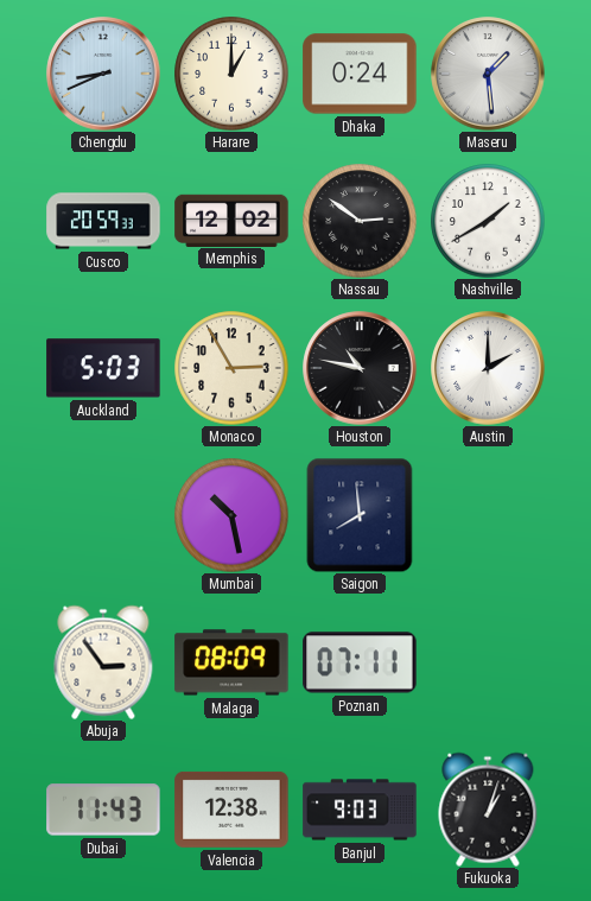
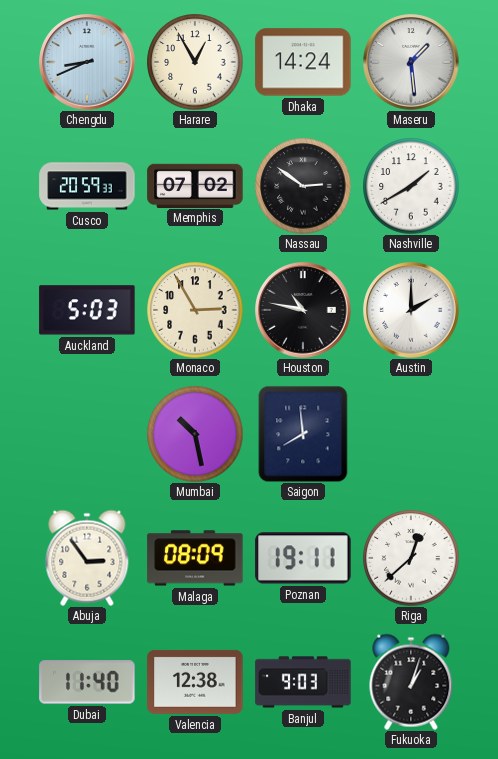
Harare: 1:00 -> 12:55 (195, 62)
Dhaka: 0:24 -> 14:24 (303, 62)
Memphis: 12:02 -> 07:02 (195, 185)
Poznan: 07:11 -> 19:11 (303, 558)
Riga: none -> 12:38 (411, 558)
Dubai: 11:43 -> 11:40 (87, 682)
